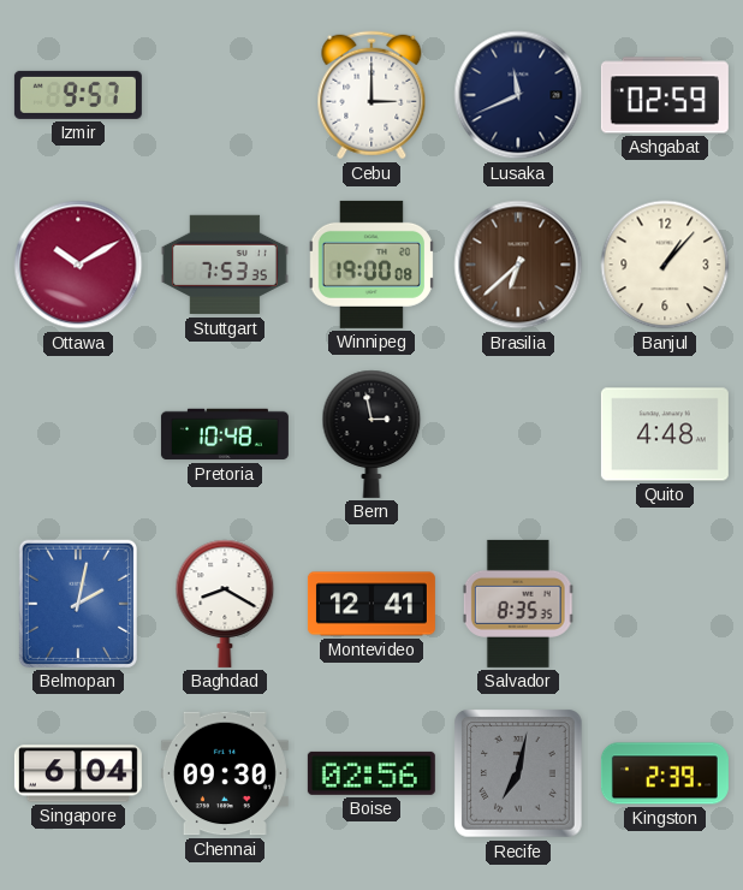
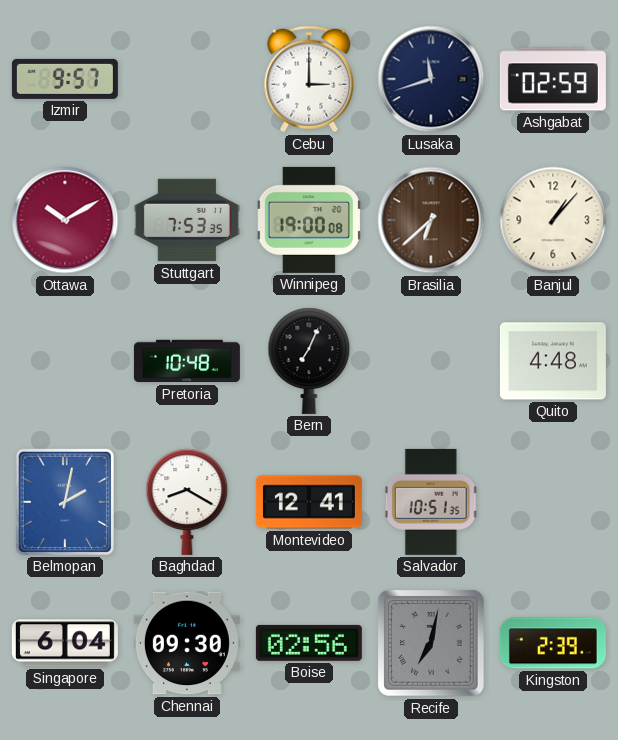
Lusaka: 11:41 -> 11:42 (431, 79)
Bern: 2:58 -> 7:04 (309, 361)
Salvador: 8:35 -> 10:51 (431, 502)
